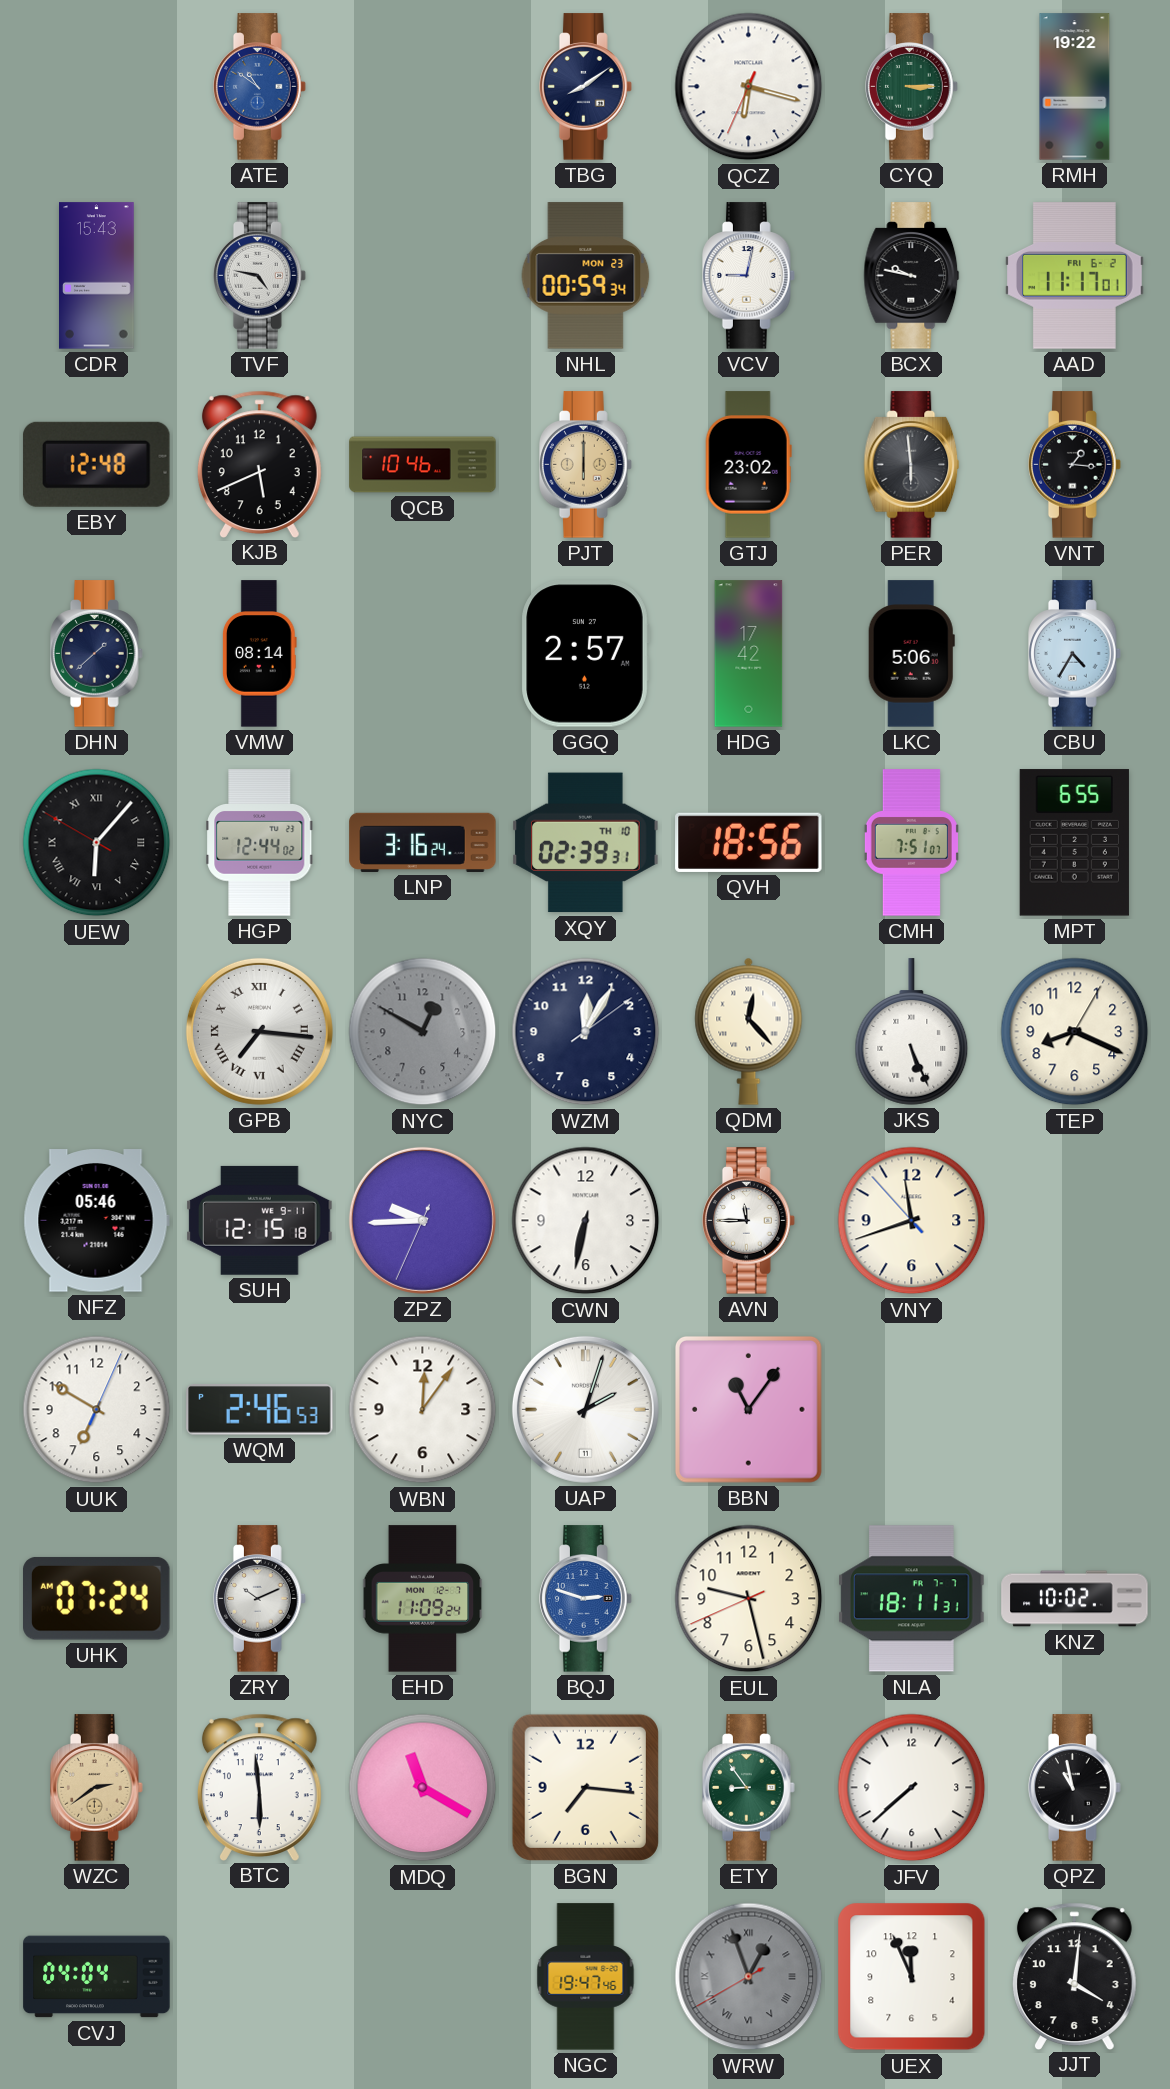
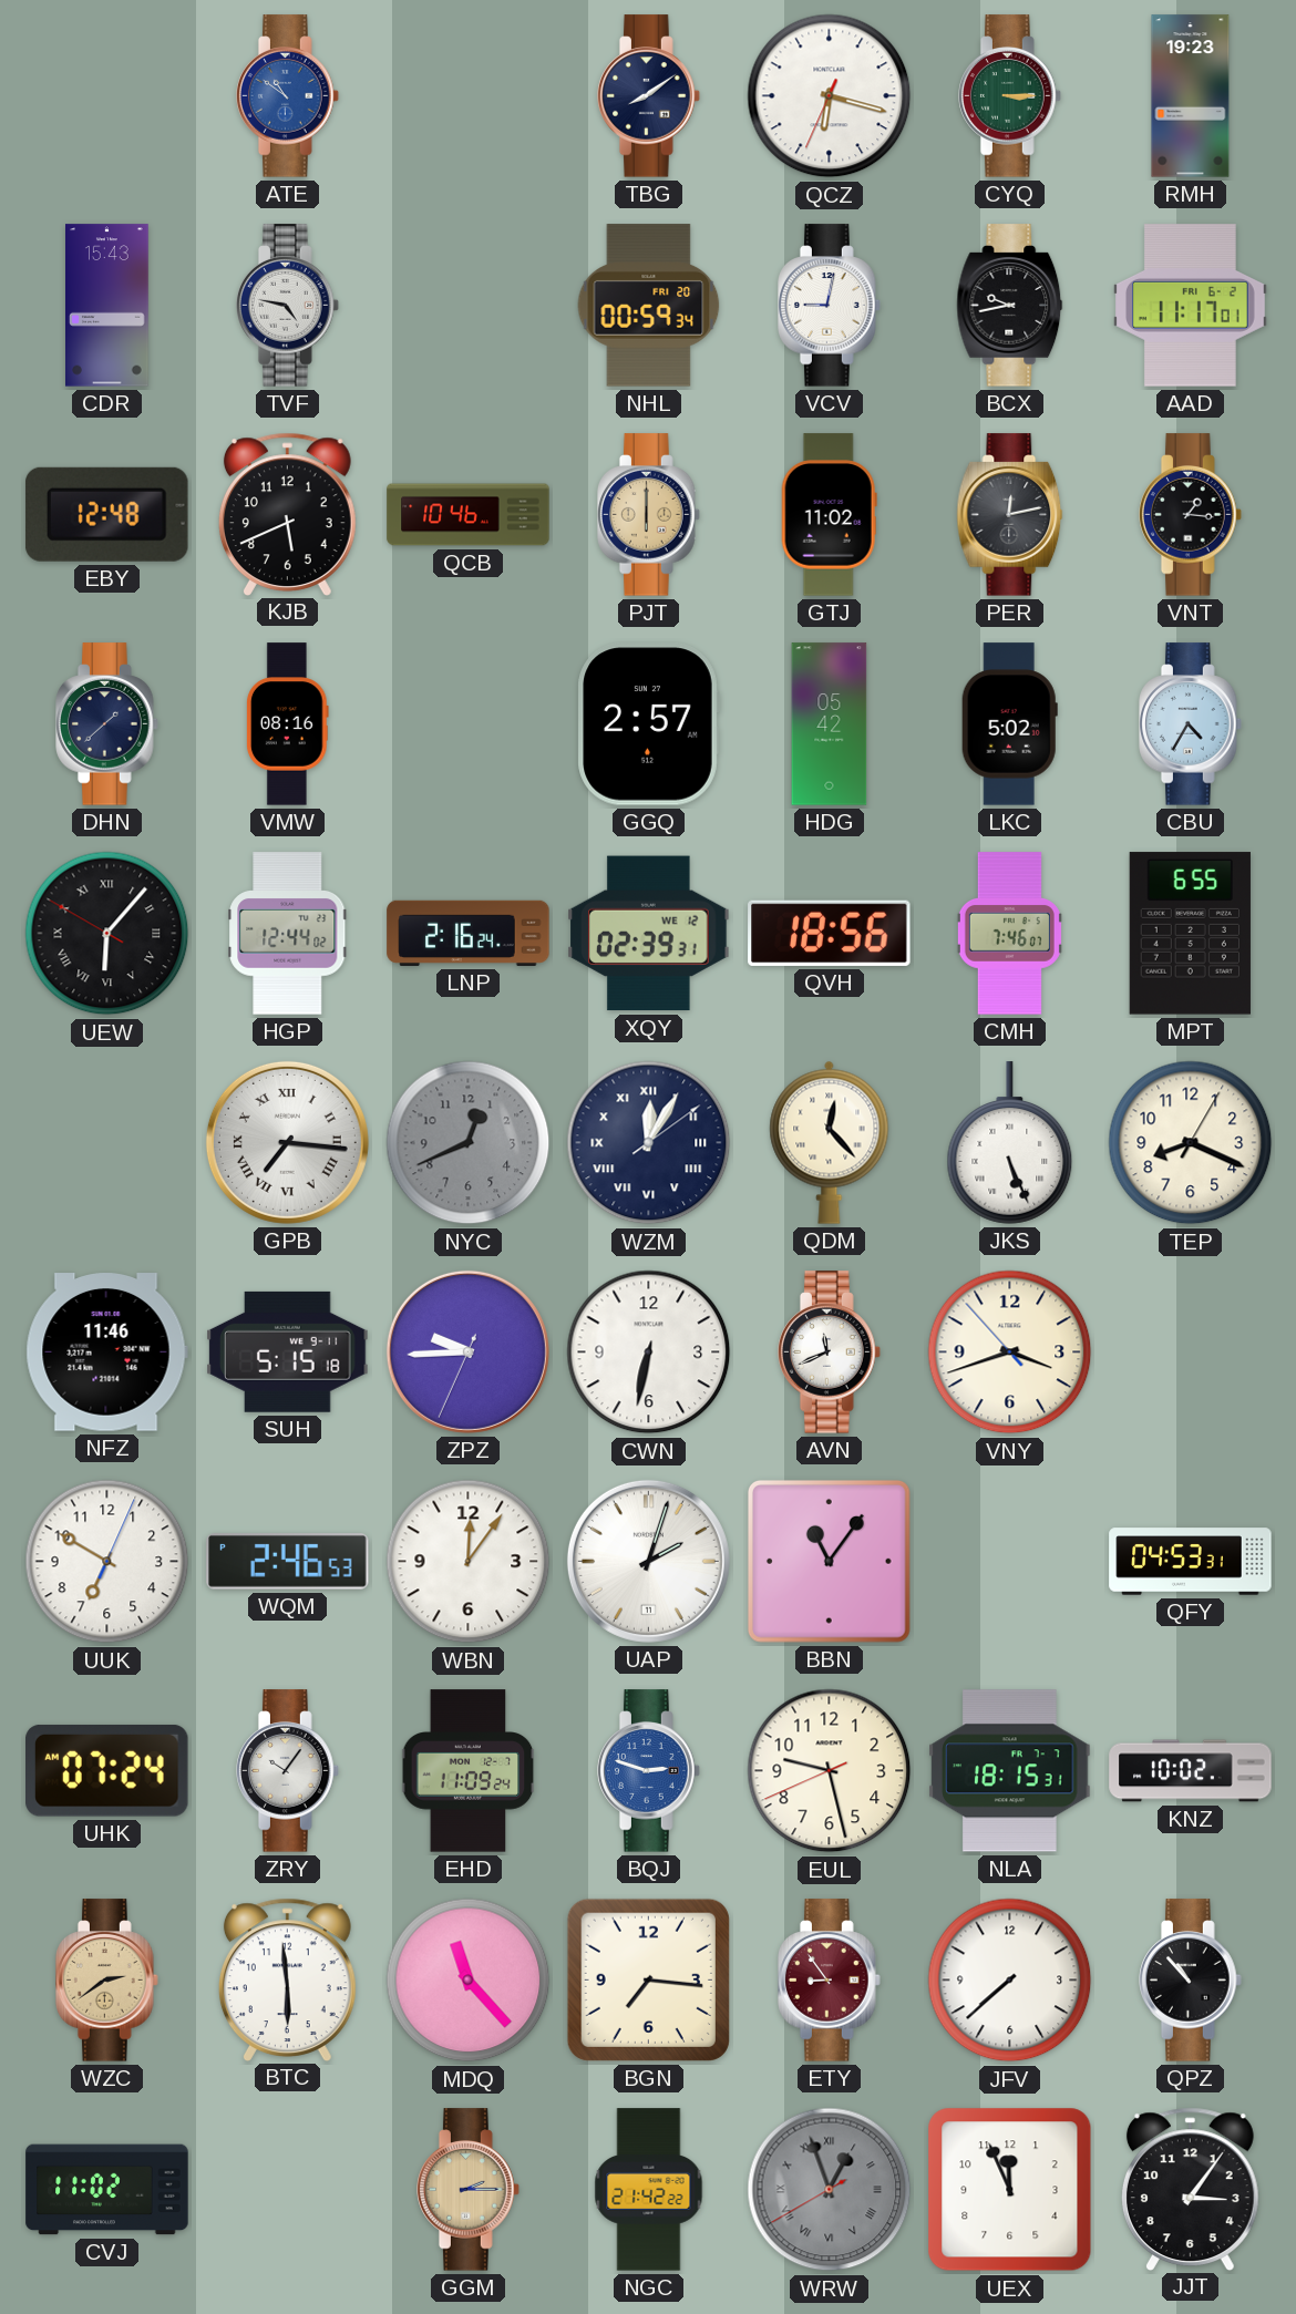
RMH: 19:22 -> 19:23 (1191, 96)
NHL date: MON 23 -> FRI 20 (649, 306)
BCX: 9:47 -> 9:43 (1010, 306)
GTJ: 23:02 -> 11:02 (829, 515)
PER: 5:59 -> 12:13 (1010, 515)
VMW: 08:14 -> 08:16 (287, 724)
HDG: 17:42 -> 05:42 (830, 724)
LKC: 5:06 -> 5:02 (1009, 724)
LNP: 3:16 -> 2:16 (469, 933)
XQY date: TH 10 -> WE 12 (649, 934)
CMH: 7:51 -> 7:46 (1009, 934)
NYC: 12:50 -> 12:41 (469, 1143)
WZM numerals: Arabic -> Roman (649, 1143)
NFZ: 05:46 -> 11:46 (106, 1353)
SUH: 12:15 -> 5:15 (288, 1351)
AVN: 11:45 -> 11:41 (830, 1353)
VNY: 11:41 -> 3:41 (1010, 1353)
QFY: none -> 04:53 (1191, 1562)
ZRY: 10:11 -> 10:06 (288, 1771)
NLA: 18:11 -> 18:15 (1010, 1771)
MDQ: 11:20 -> 11:23 (469, 1981)
ETY dial: green -> burgundy (830, 1981)
QPZ: 10:58 -> 10:53 (1191, 1981)
CVJ: 04:04 -> 11:02 (107, 2190)
GGM: none -> 2:15 (469, 2190)
NGC: 19:47 -> 21:42 (649, 2190)
JJT: 4:01 -> 3:06 (1190, 2189)
